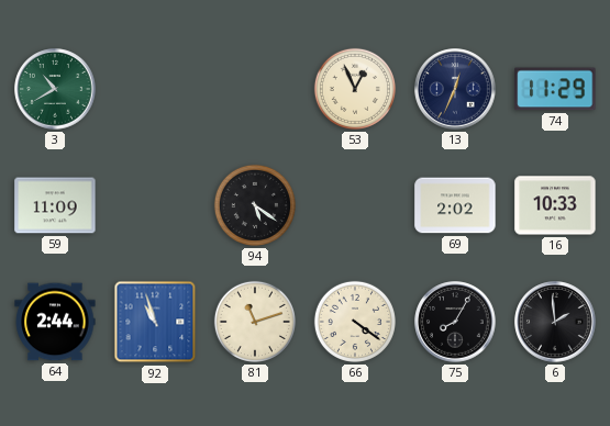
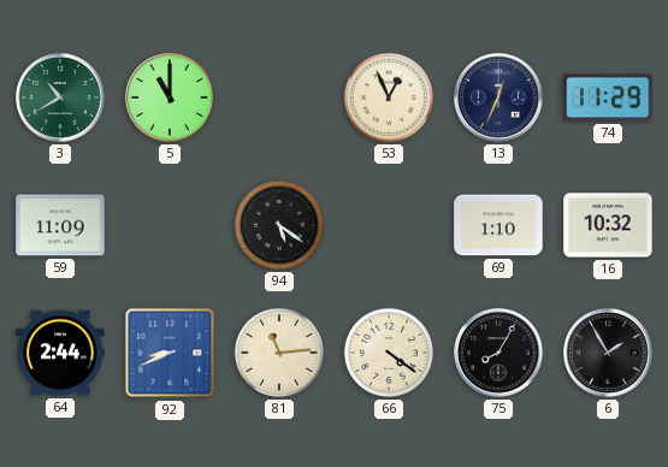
5: none -> 11:00 (170, 97)
69: 2:02 -> 1:10 (498, 225)
16: 10:33 -> 10:32 (608, 225)
92: 10:57 -> 8:41 (170, 353)
81: 11:12 -> 11:14 (279, 353)
6: 1:59 -> 1:55 (608, 353)
